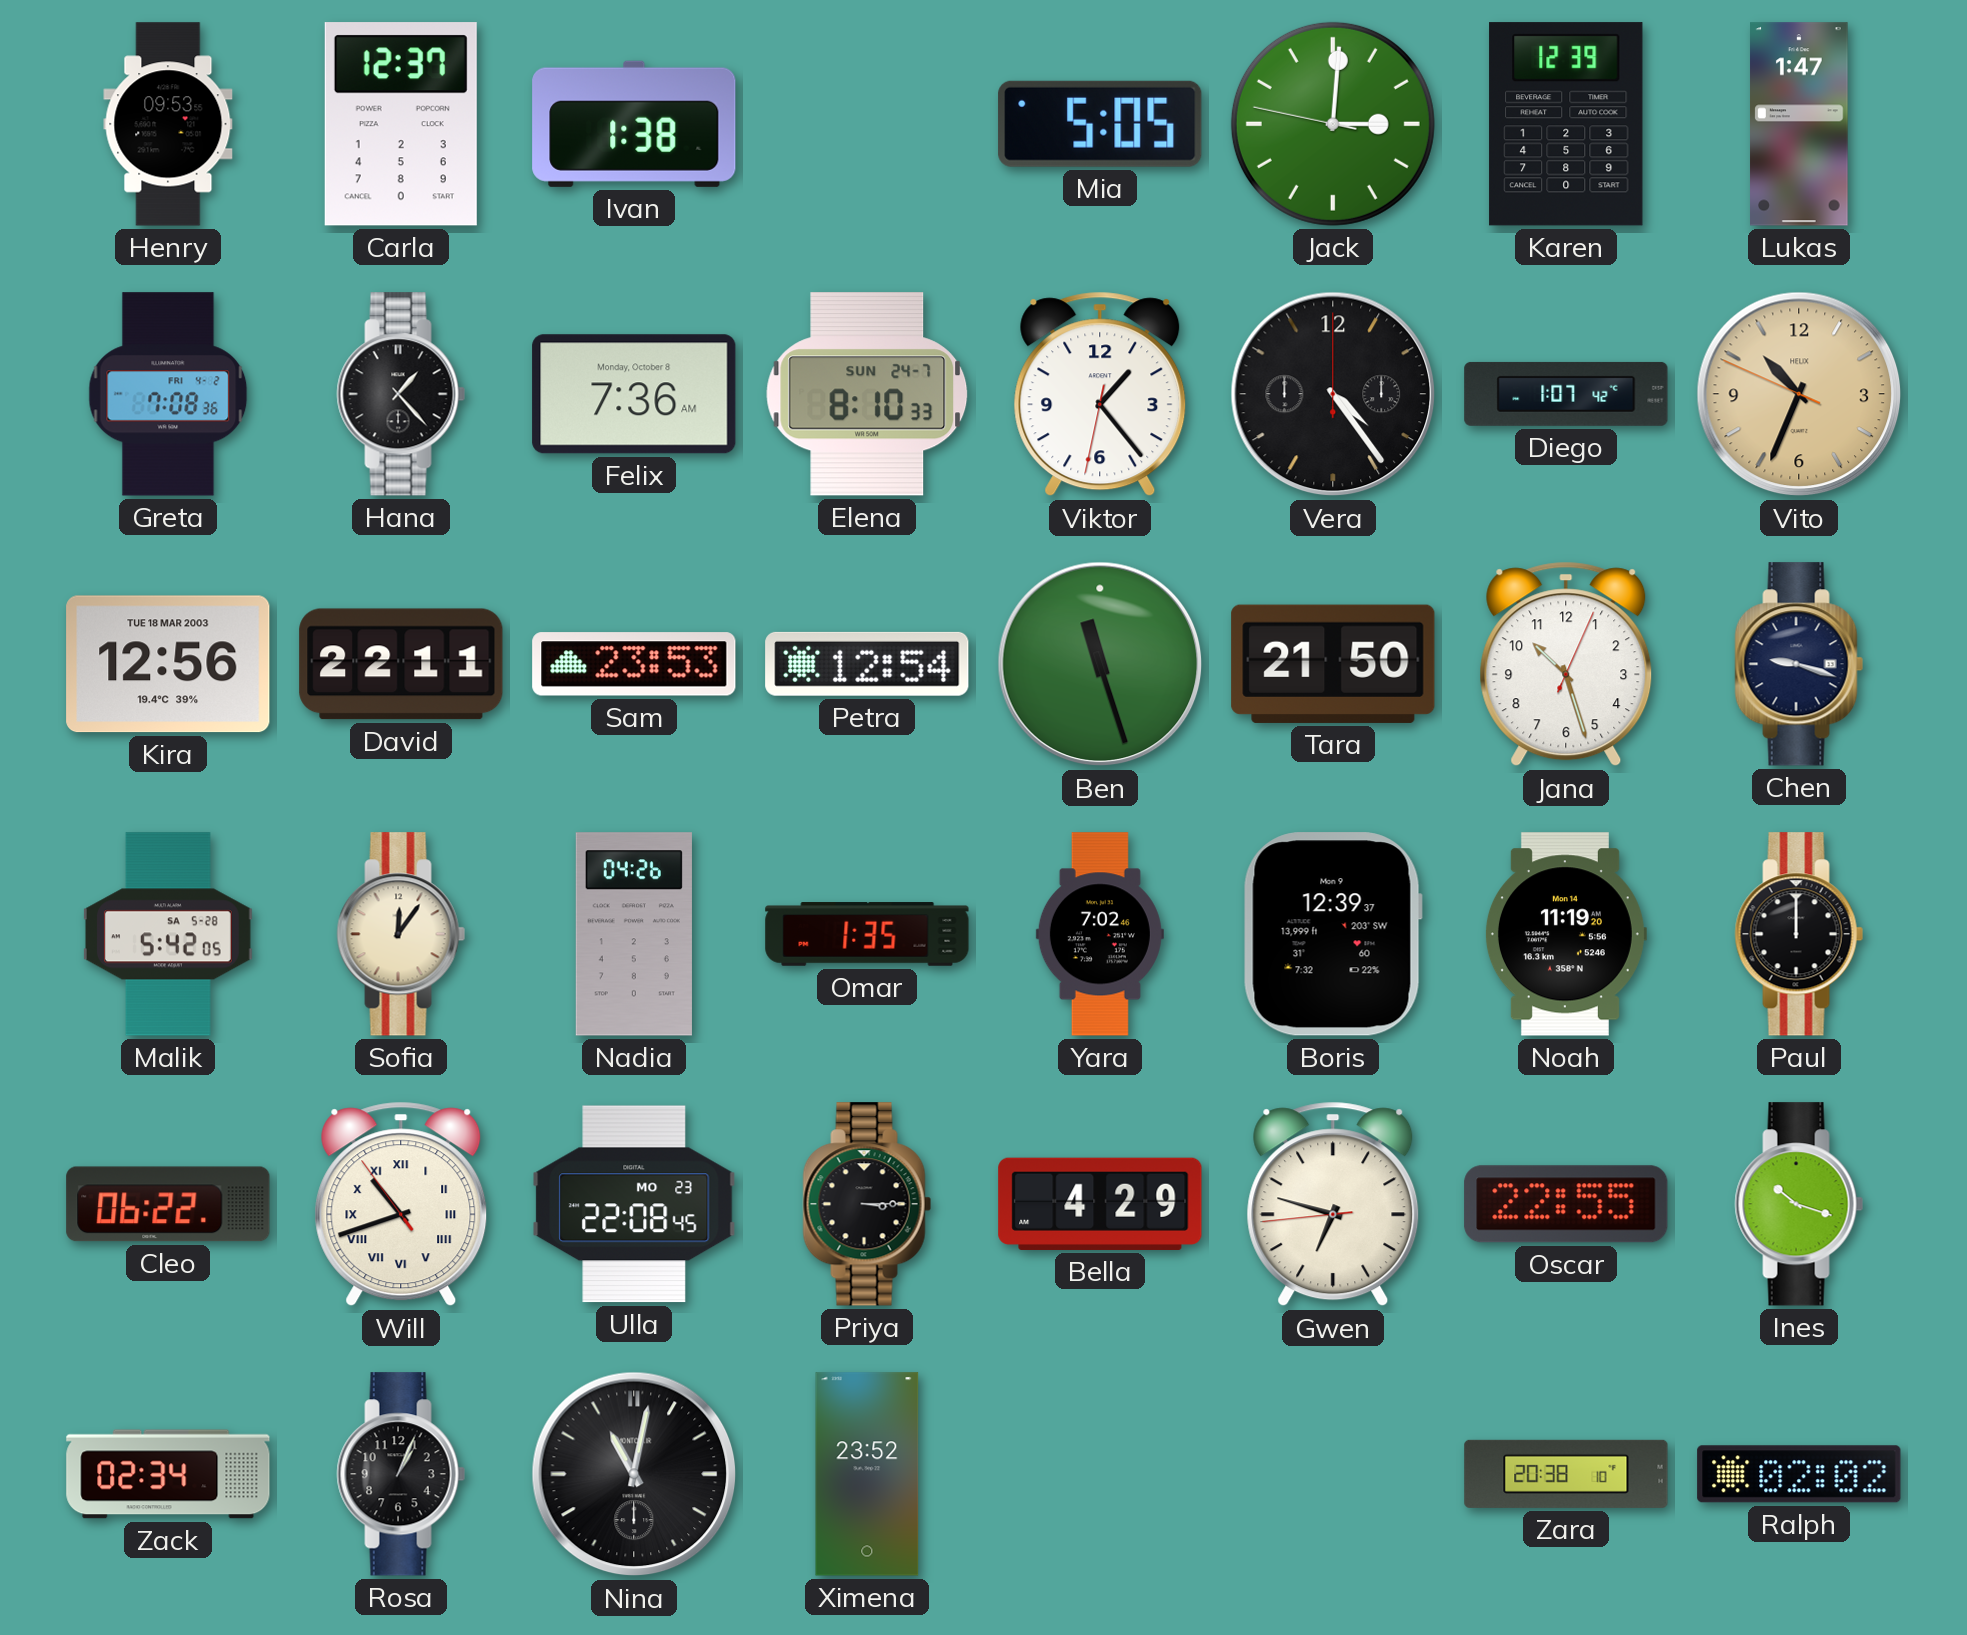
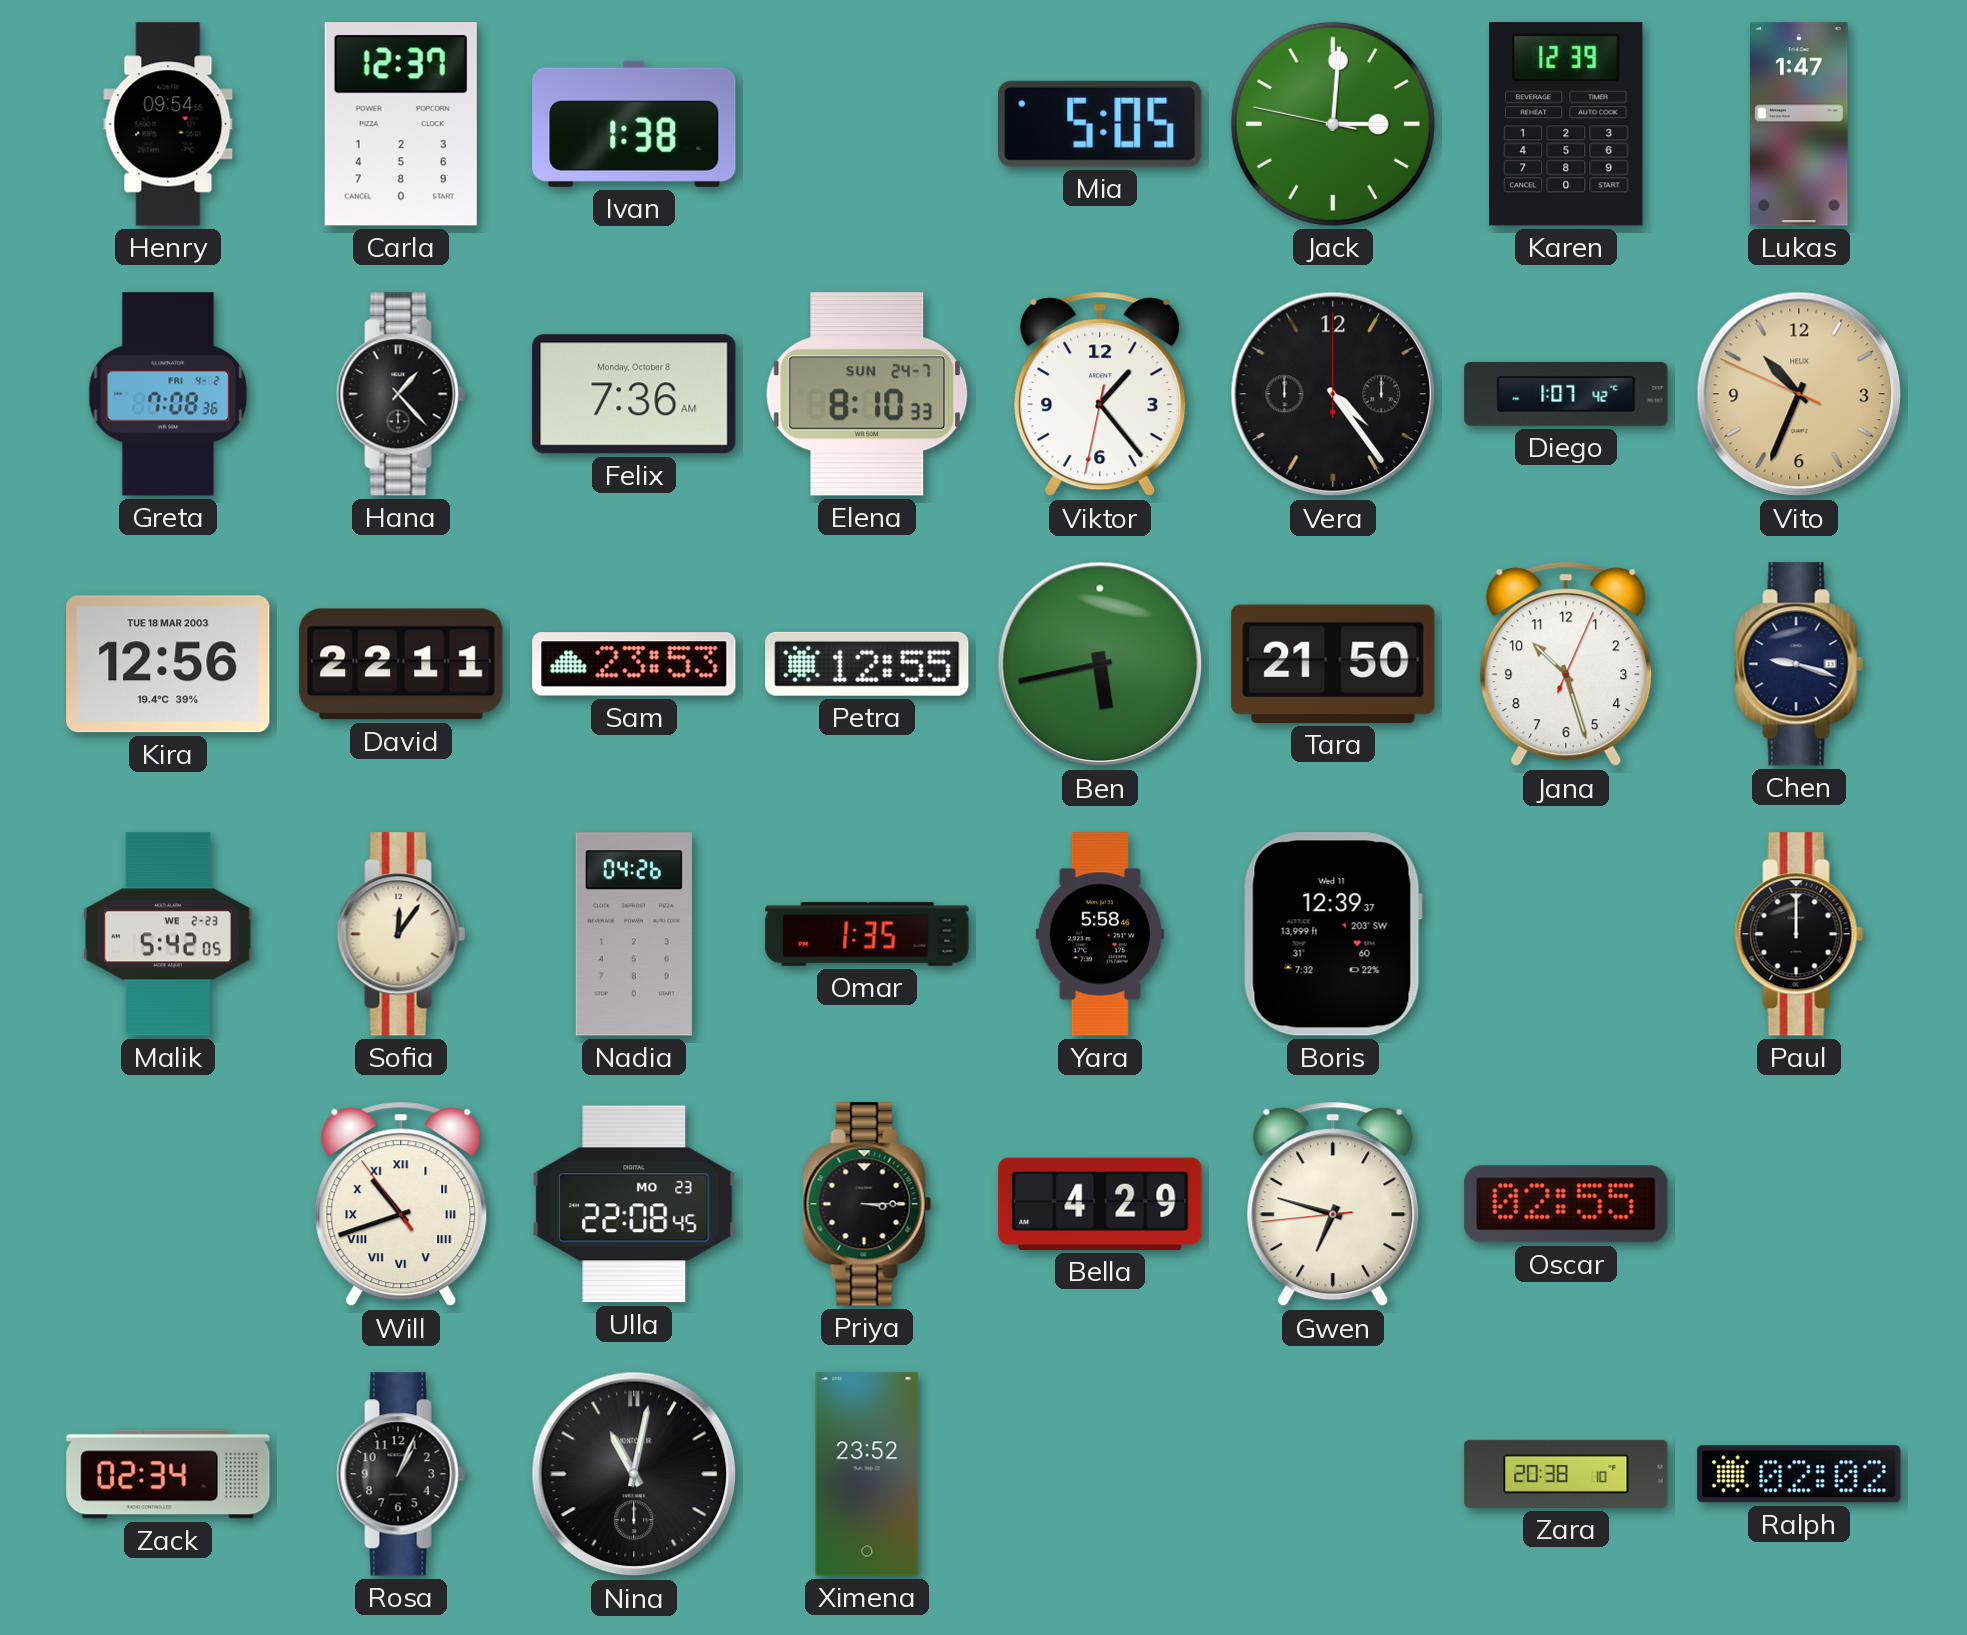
Henry: 09:53 -> 09:54 (168, 124)
Petra: 12:54 -> 12:55 (867, 664)
Ben: 11:27 -> 5:43 (1100, 664)
Malik date: SA 5-28 -> WE 2-23 (168, 934)
Yara: 7:02 -> 5:58 (1100, 934)
Boris date: Mon 9 -> Wed 11 (1333, 934)
Noah: 11:19 -> none (1565, 934)
Cleo: 06:22 -> none (168, 1204)
Oscar: 22:55 -> 02:55 (1566, 1204)
Ines: 10:18 -> none (1799, 1204)
